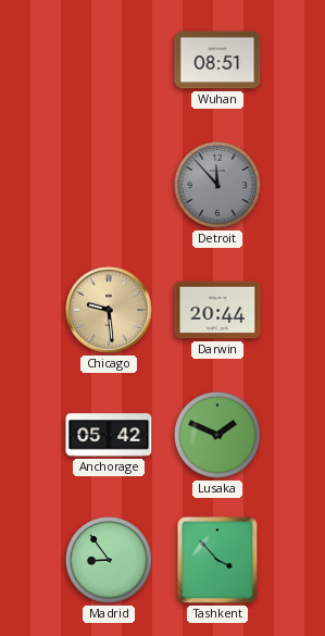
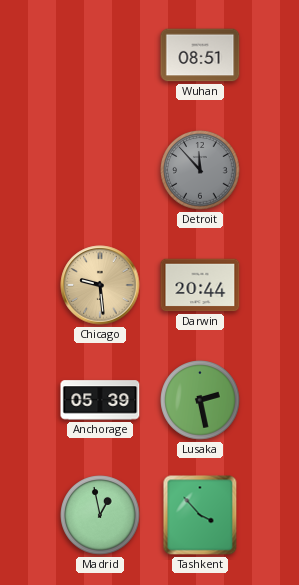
Anchorage: 05:42 -> 05:39 (100, 400)
Lusaka: 1:49 -> 2:28 (200, 400)
Madrid: 8:54 -> 12:58 (100, 515)
